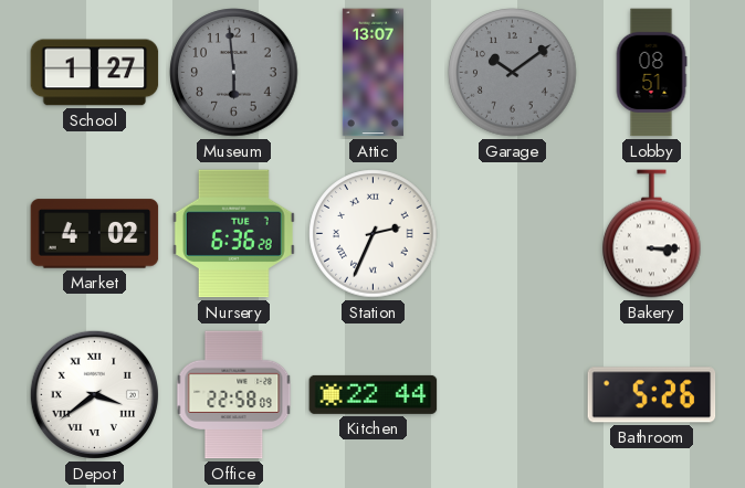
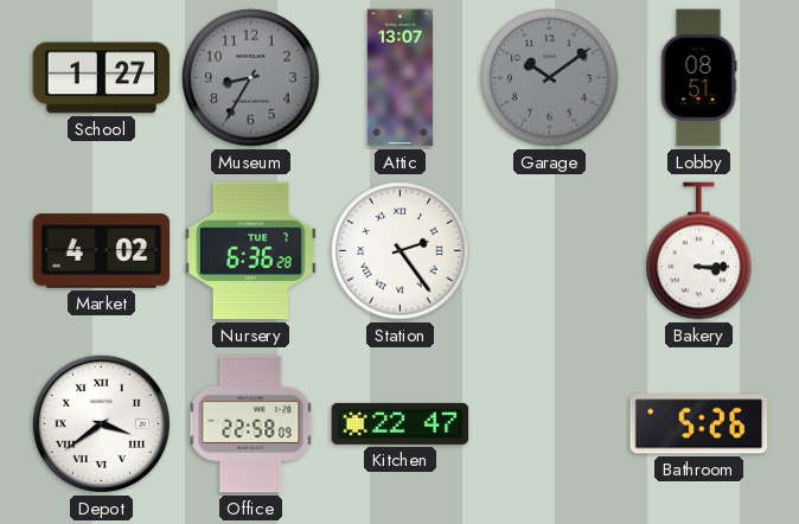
Museum: 5:59 -> 8:35 (251, 78)
Station: 2:34 -> 2:24 (401, 251)
Kitchen: 22:44 -> 22:47 (401, 423)
